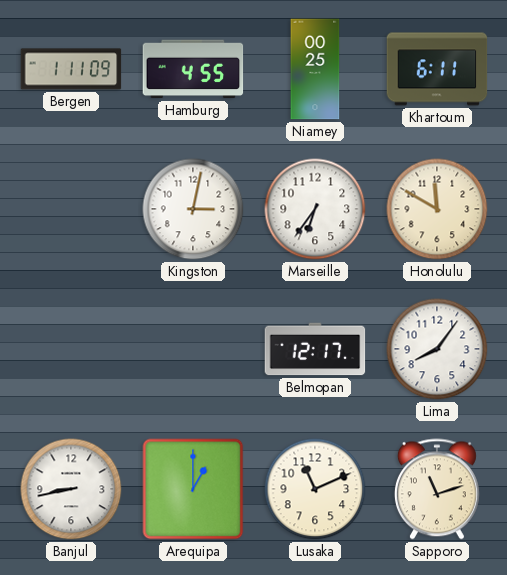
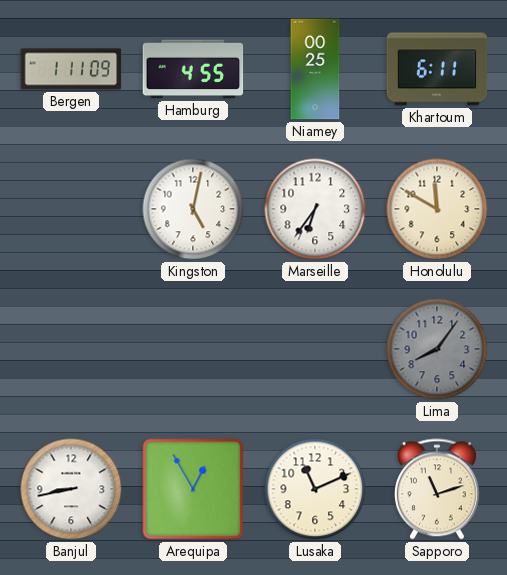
Kingston: 3:02 -> 5:02 (193, 209)
Belmopan: 12:17 -> none (315, 349)
Lima dial: white -> grey (437, 349)
Arequipa: 1:00 -> 12:55 (193, 489)
